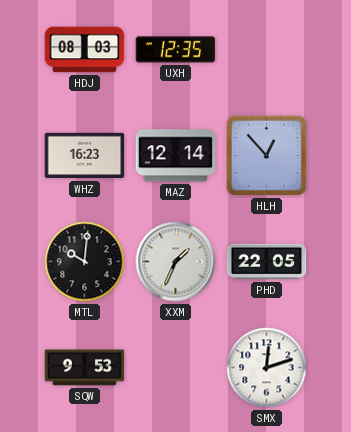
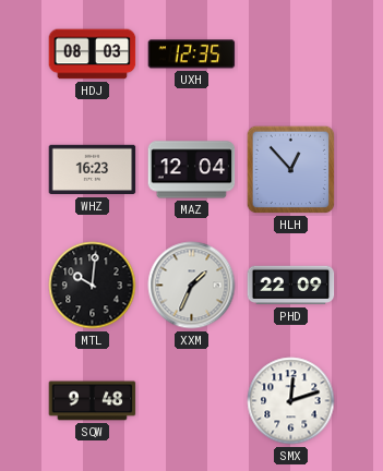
MAZ: 12:14 -> 12:04 (192, 170)
PHD: 22:05 -> 22:09 (291, 286)
SQW: 9:53 -> 9:48 (93, 401)
